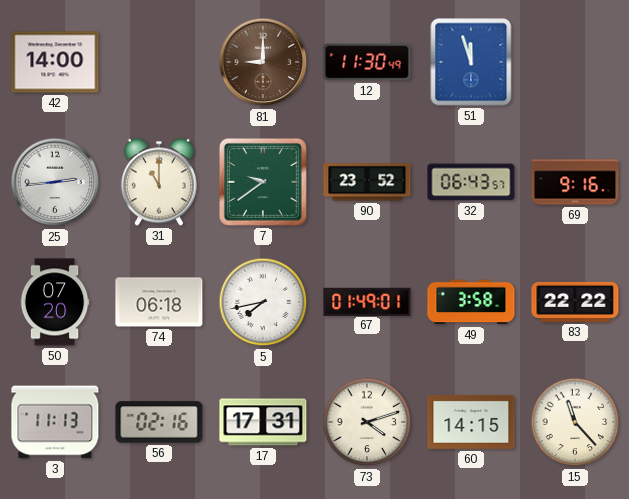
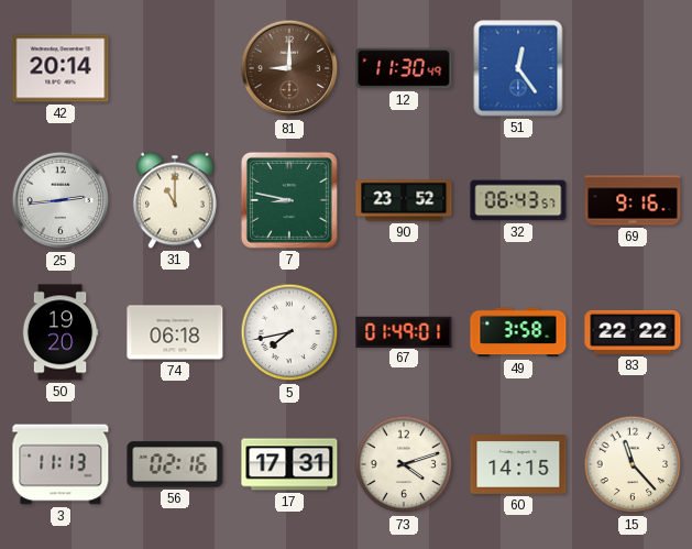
42: 14:00 -> 20:14 (61, 68)
51: 11:57 -> 12:24 (518, 68)
7: 9:39 -> 8:47 (289, 200)
50: 07:20 -> 19:20 (61, 332)
